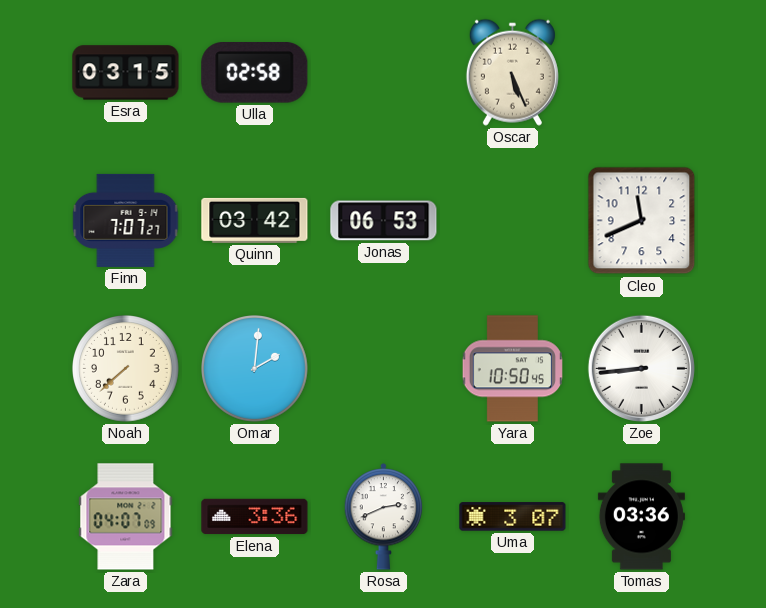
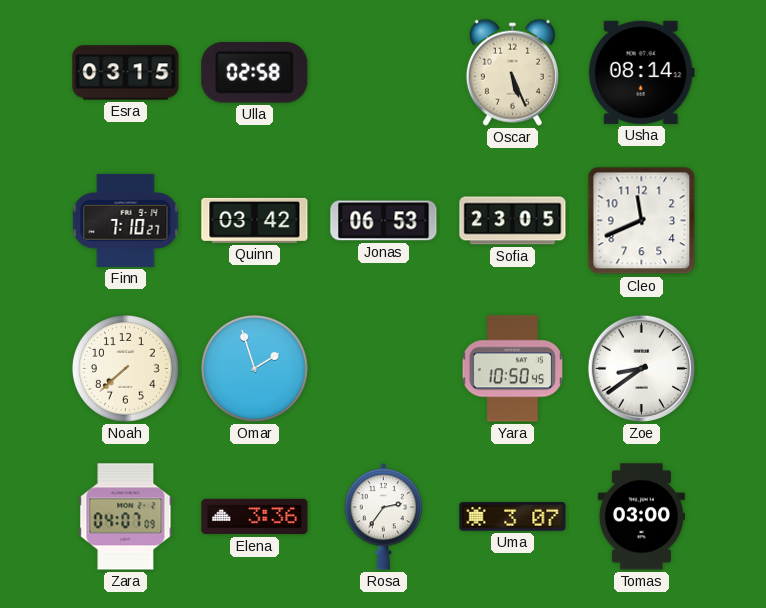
Usha: none -> 08:14 (641, 72)
Finn: 7:07 -> 7:10 (126, 220)
Sofia: none -> 23:05 (513, 221)
Omar: 2:01 -> 1:57 (255, 369)
Zoe: 8:44 -> 8:39 (641, 368)
Rosa: 2:41 -> 2:36 (384, 517)
Tomas: 03:36 -> 03:00 (641, 517)
